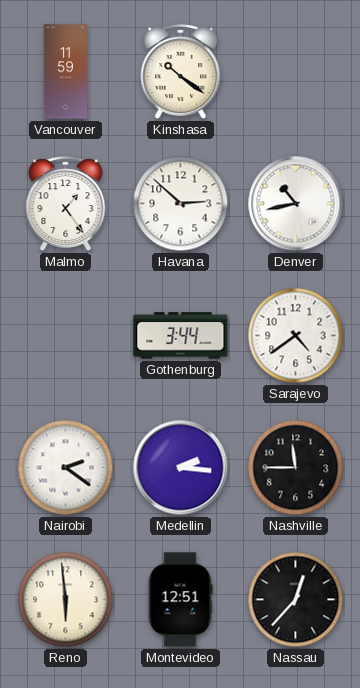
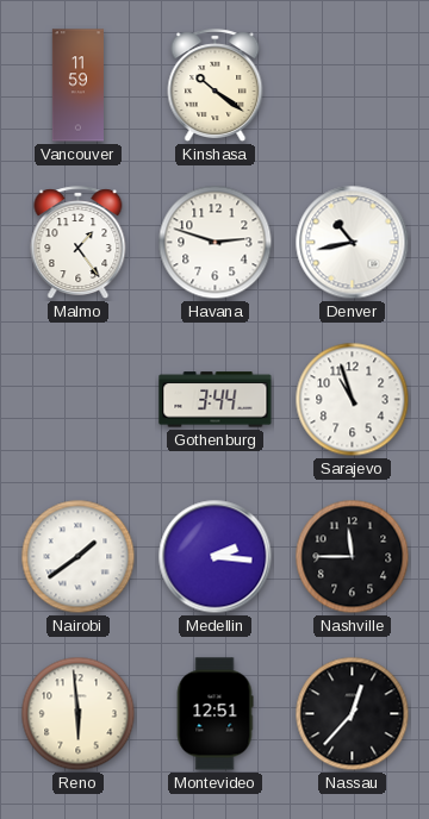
Havana: 2:52 -> 2:48 (216, 243)
Sarajevo: 4:39 -> 10:57 (353, 400)
Nairobi: 2:21 -> 1:39 (79, 557)
